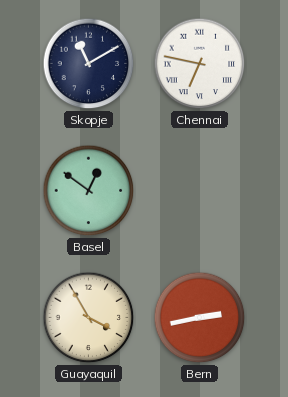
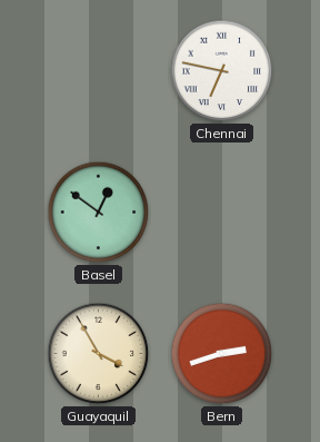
Skopje: 11:10 -> none (89, 64)
Bern: 2:43 -> 2:42 (222, 354)
